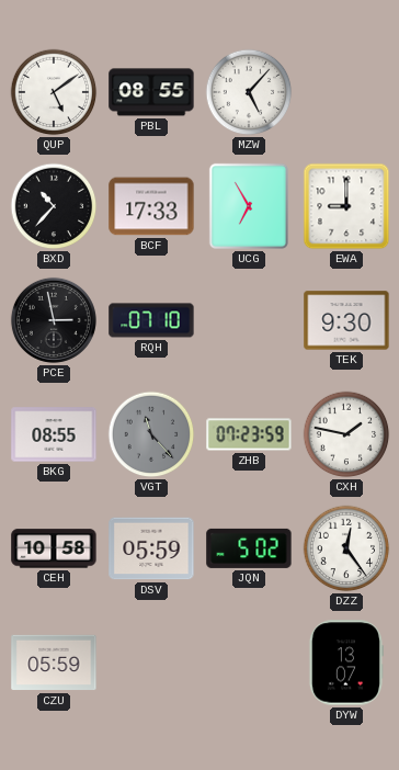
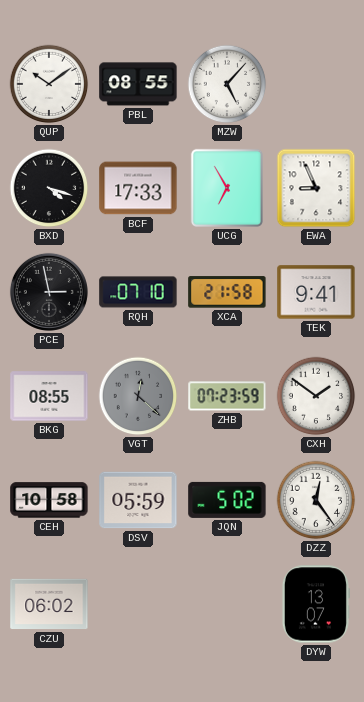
QUP: 5:09 -> 10:09 (49, 84)
BXD: 10:37 -> 4:18 (49, 188)
EWA: 9:00 -> 8:56 (316, 188)
XCA: none -> 21:58 (227, 292)
TEK: 9:30 -> 9:41 (316, 292)
VGT: 11:23 -> 12:22 (138, 396)
CXH: 1:47 -> 1:51 (316, 396)
CZU: 05:59 -> 06:02 (49, 604)
